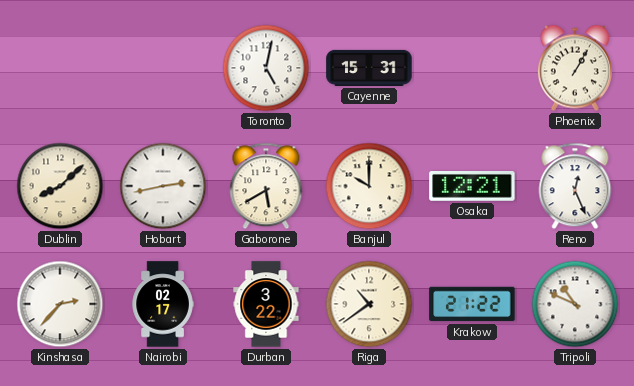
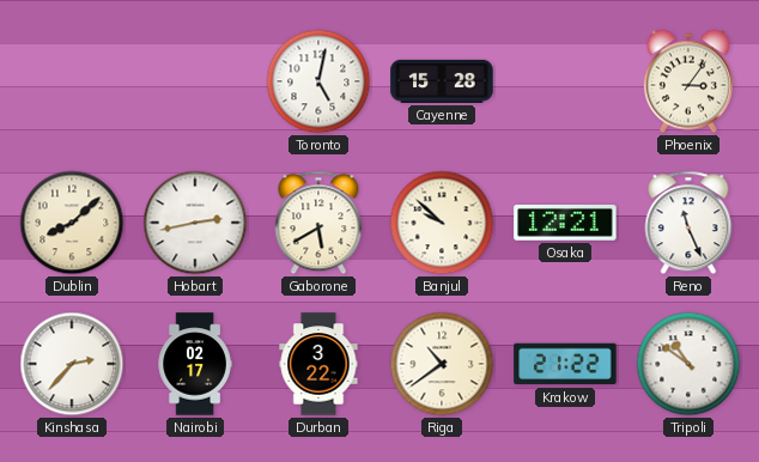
Cayenne: 15:31 -> 15:28 (442, 81)
Phoenix: 1:05 -> 3:06 (688, 81)
Banjul: 10:00 -> 9:52 (442, 223)
Reno: 12:26 -> 11:26 (688, 223)
Tripoli: 10:49 -> 10:51 (688, 364)
